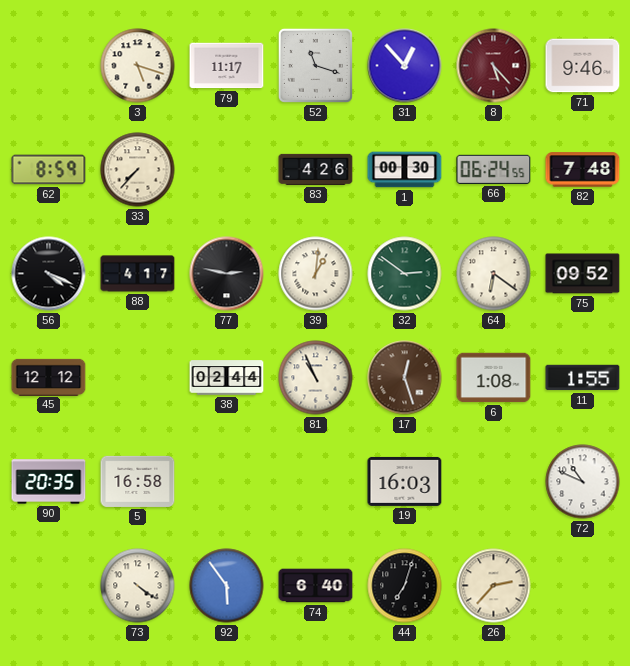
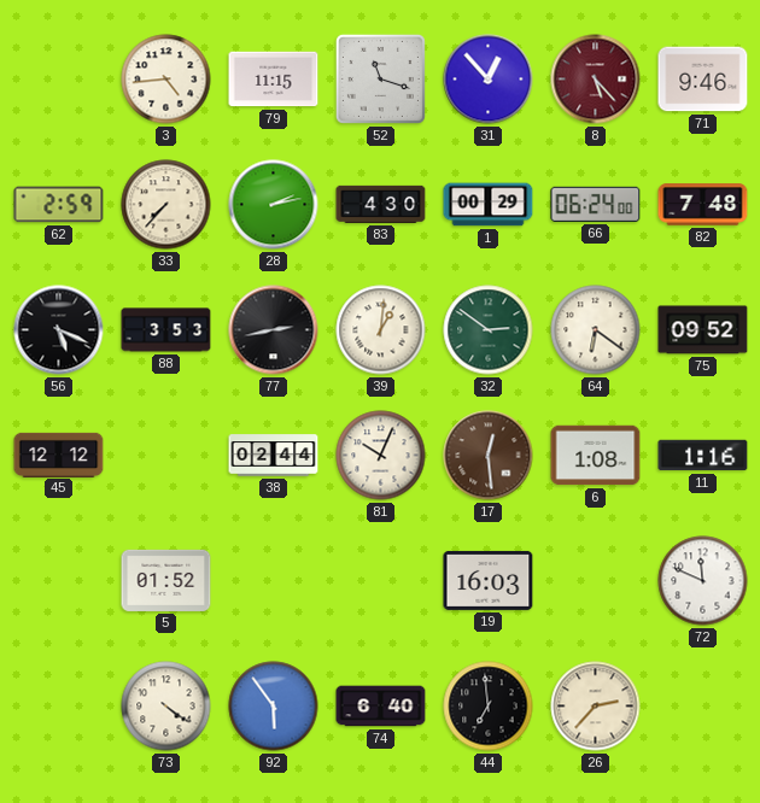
3: 5:18 -> 4:44 (166, 80)
79: 11:17 -> 11:15 (274, 80)
62: 8:59 -> 2:59 (59, 205)
28: none -> 2:13 (274, 205)
83: 4:26 -> 4:30 (381, 204)
1: 00:30 -> 00:29 (489, 205)
66: 06:24:55 -> 06:24:00 (596, 204)
56: 4:19 -> 5:19 (59, 330)
88: 4:17 -> 3:53 (166, 330)
77: 2:47 -> 2:43 (274, 330)
81: 10:56 -> 10:04 (381, 456)
17: 12:27 -> 12:29 (489, 456)
11: 1:55 -> 1:16 (703, 456)
90: 20:35 -> none (49, 482)
5: 16:58 -> 01:52 (166, 580)
72: 10:49 -> 11:49 (703, 581)
44: 7:03 -> 6:59 (489, 707)
